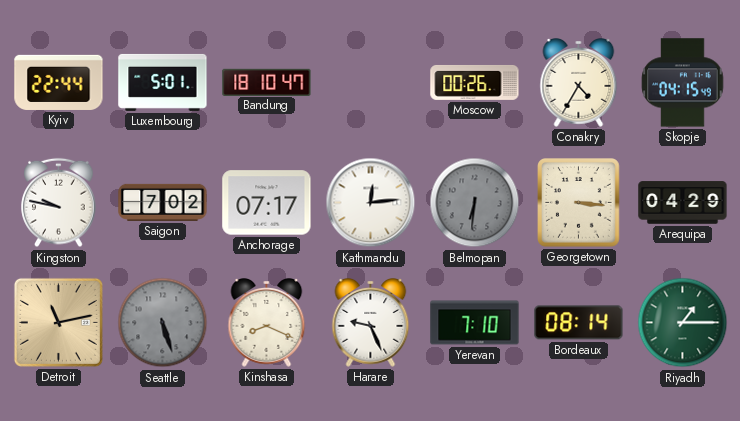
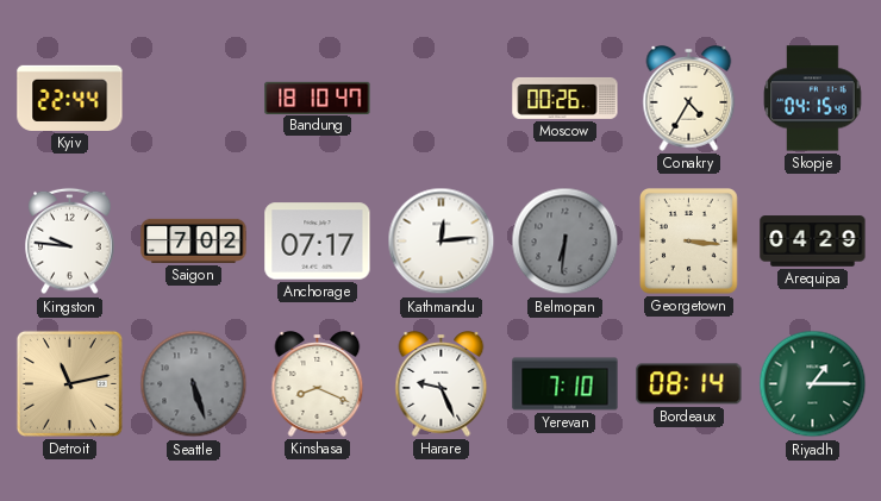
Luxembourg: 5:01 -> none (163, 82)
Kingston: 9:47 -> 9:46 (70, 242)
